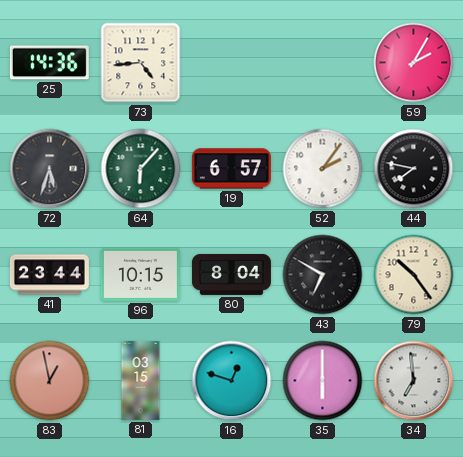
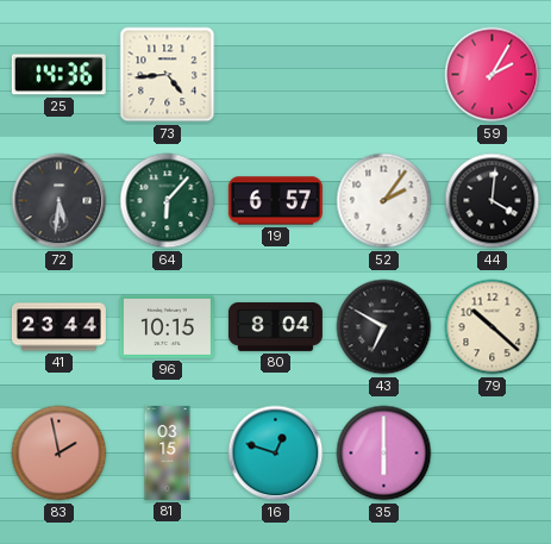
72: 5:33 -> 5:31 (60, 201)
44: 7:47 -> 4:01 (493, 201)
79: 10:24 -> 10:22 (493, 327)
83: 12:58 -> 1:58 (60, 454)
34: 6:59 -> none (414, 381)
